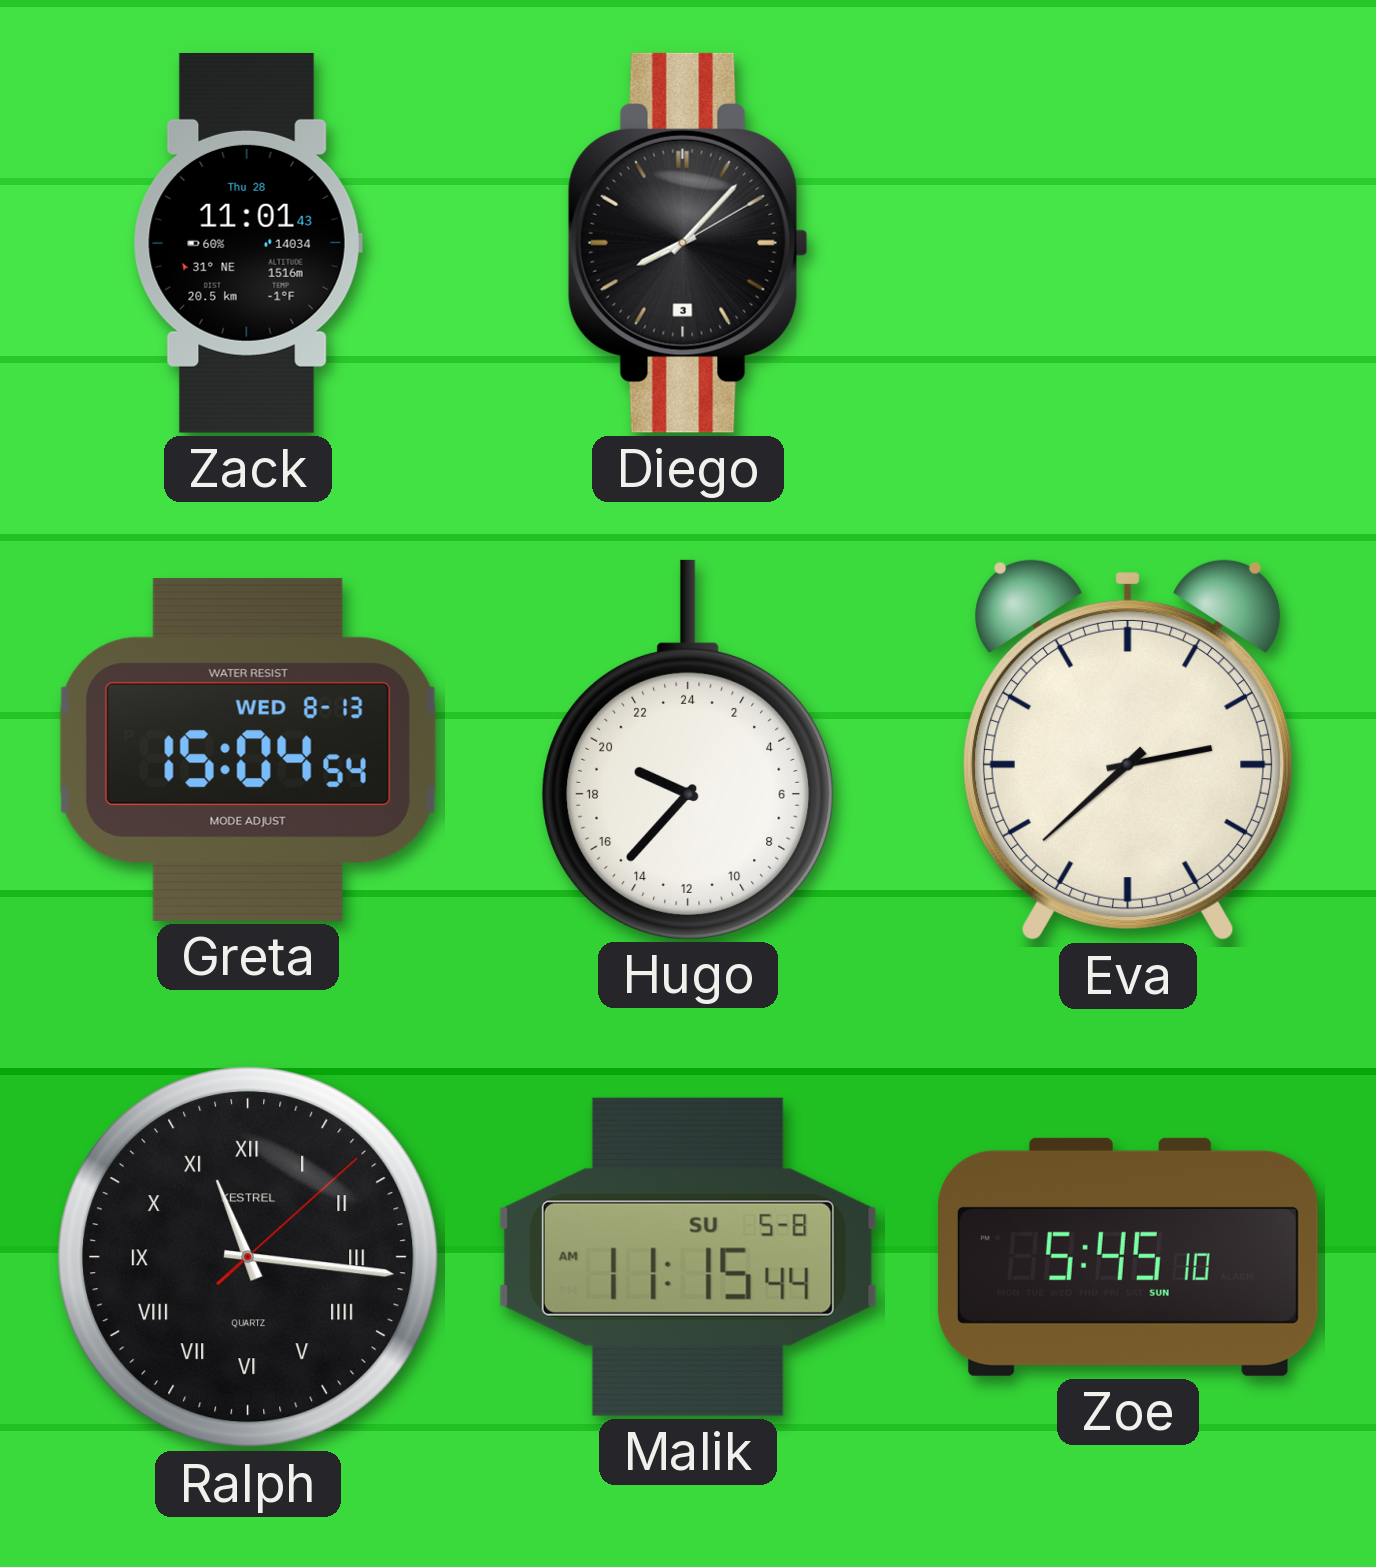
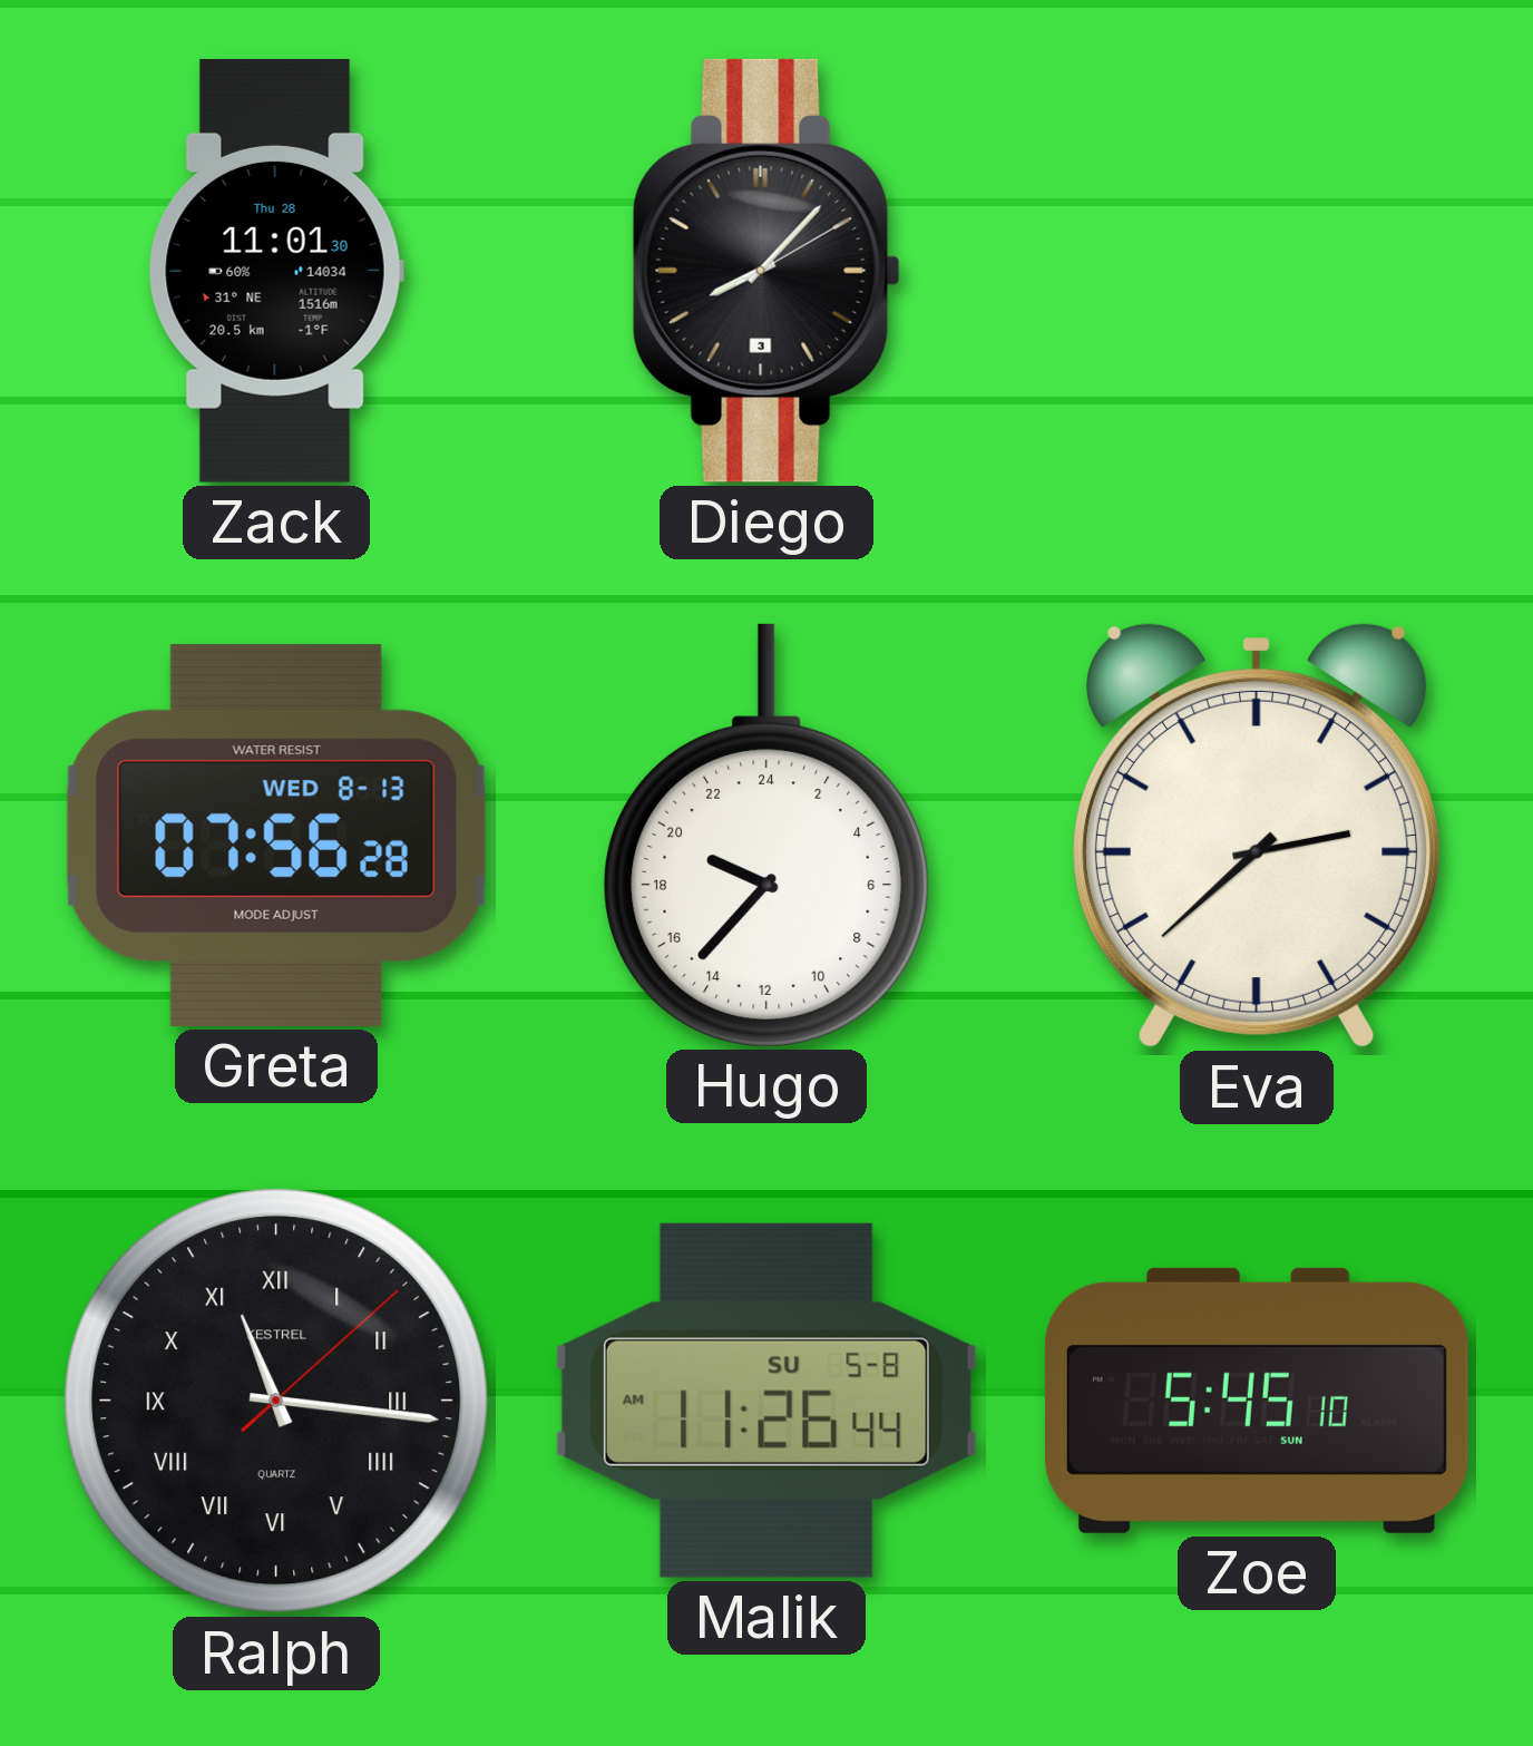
Zack: 11:01:43 -> 11:01:30 (276, 271)
Greta: 15:04 -> 07:56 (276, 836)
Malik: 11:15 -> 11:26 (766, 1401)
